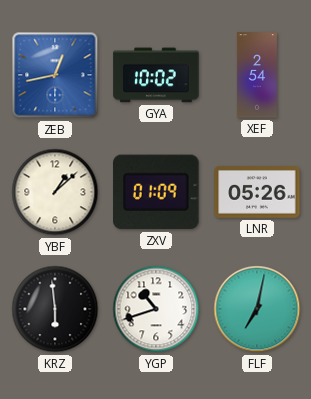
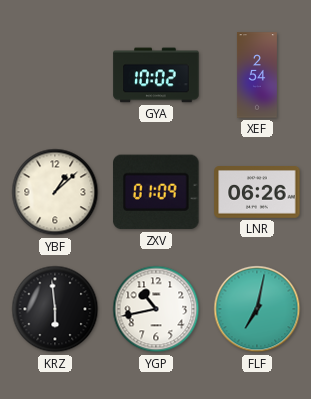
ZEB: 12:43 -> none (55, 75)
LNR: 05:26 -> 06:26 (257, 193)
YGP: 10:42 -> 10:43 (156, 309)
